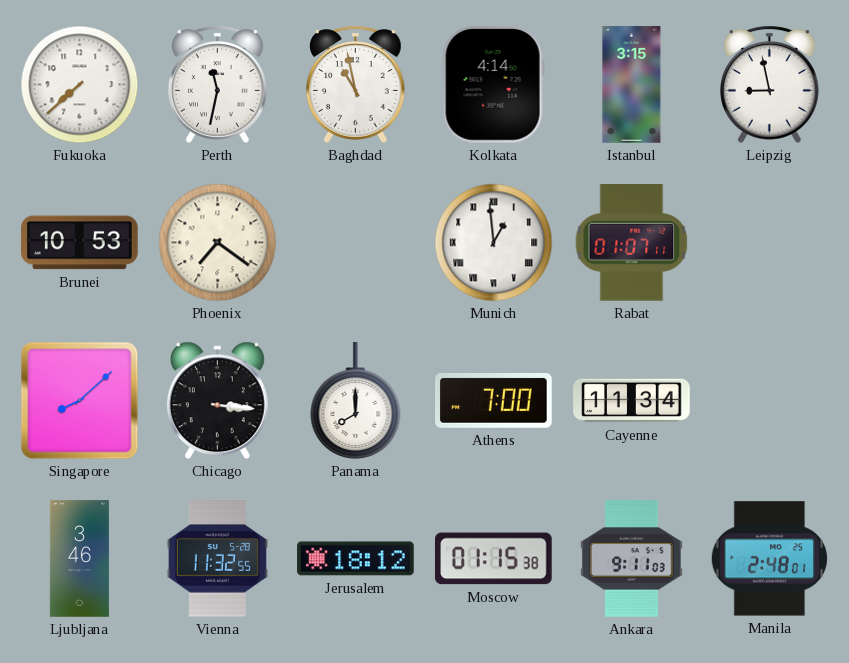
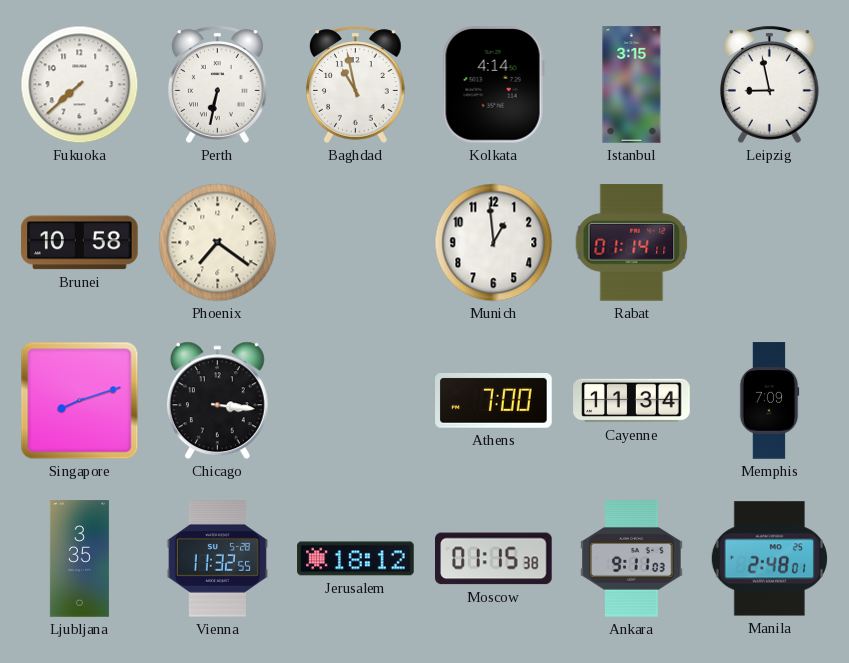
Perth: 11:32 -> 6:32 (218, 84)
Brunei: 10:53 -> 10:58 (80, 243)
Munich numerals: Roman -> Arabic (494, 243)
Rabat: 01:07 -> 01:14 (632, 243)
Singapore: 8:08 -> 8:12 (80, 401)
Panama: 8:00 -> none (356, 401)
Memphis: none -> 7:09 (769, 401)
Ljubljana: 3:46 -> 3:35 (79, 559)
